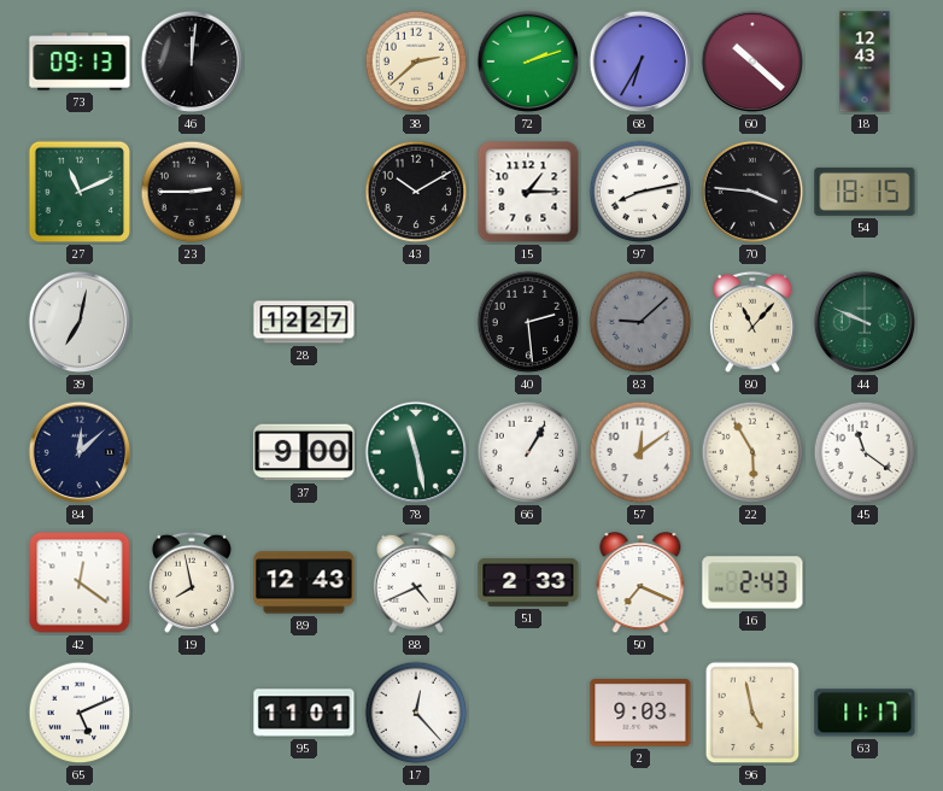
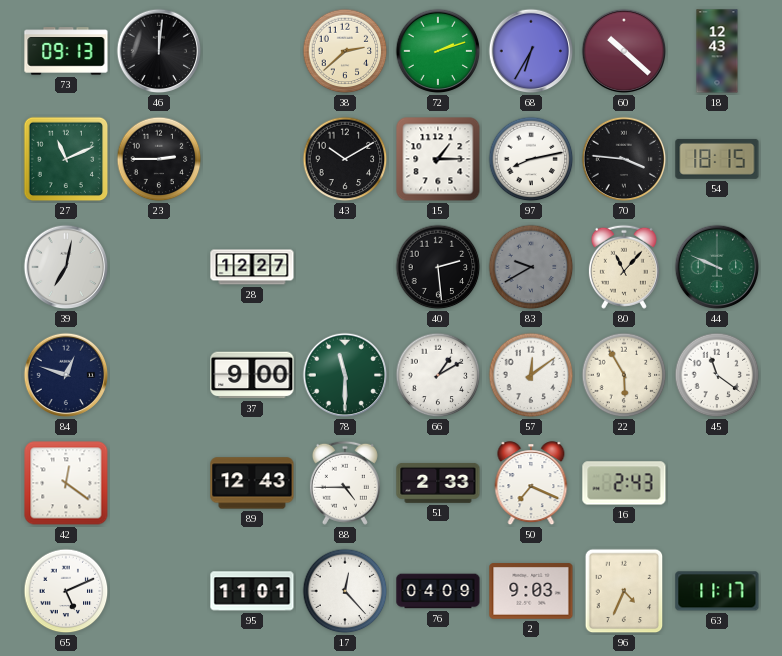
83: 9:08 -> 9:40 (531, 267)
84: 12:08 -> 12:48 (66, 375)
78: 11:28 -> 11:30 (345, 375)
66: 1:05 -> 1:10 (438, 375)
19: 7:58 -> none (192, 582)
88: 4:41 -> 4:45 (345, 483)
76: none -> 04:09 (438, 591)
96: 4:58 -> 4:34 (624, 591)
